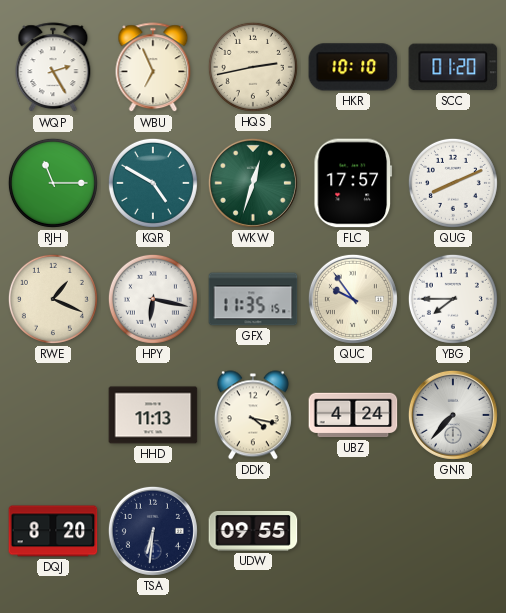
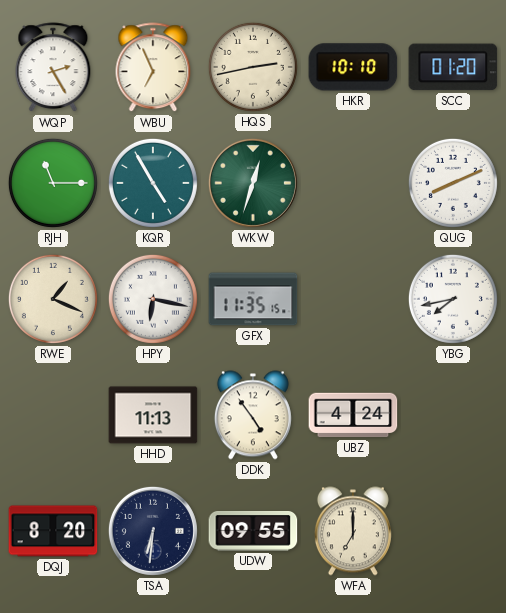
KQR: 4:50 -> 4:55 (153, 183)
FLC: 17:57 -> none (353, 183)
QUC: 9:54 -> none (353, 299)
YBG: 7:45 -> 7:43 (453, 299)
DDK: 4:17 -> 4:54 (253, 415)
GNR: 7:37 -> none (453, 415)
WFA: none -> 7:00 (353, 531)
